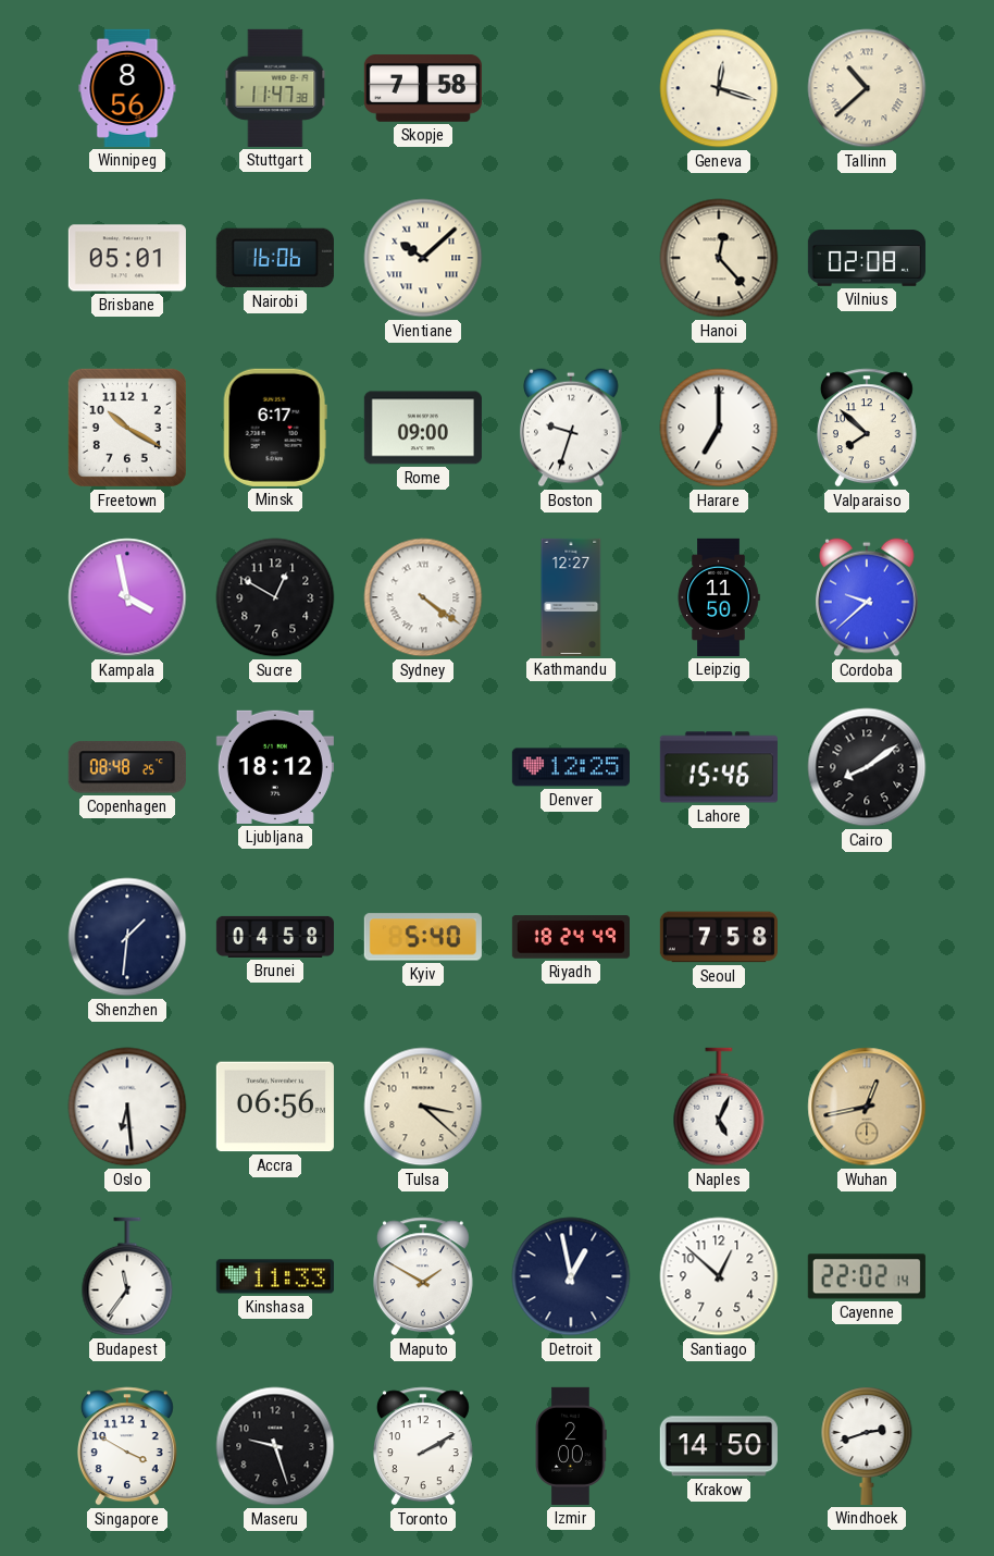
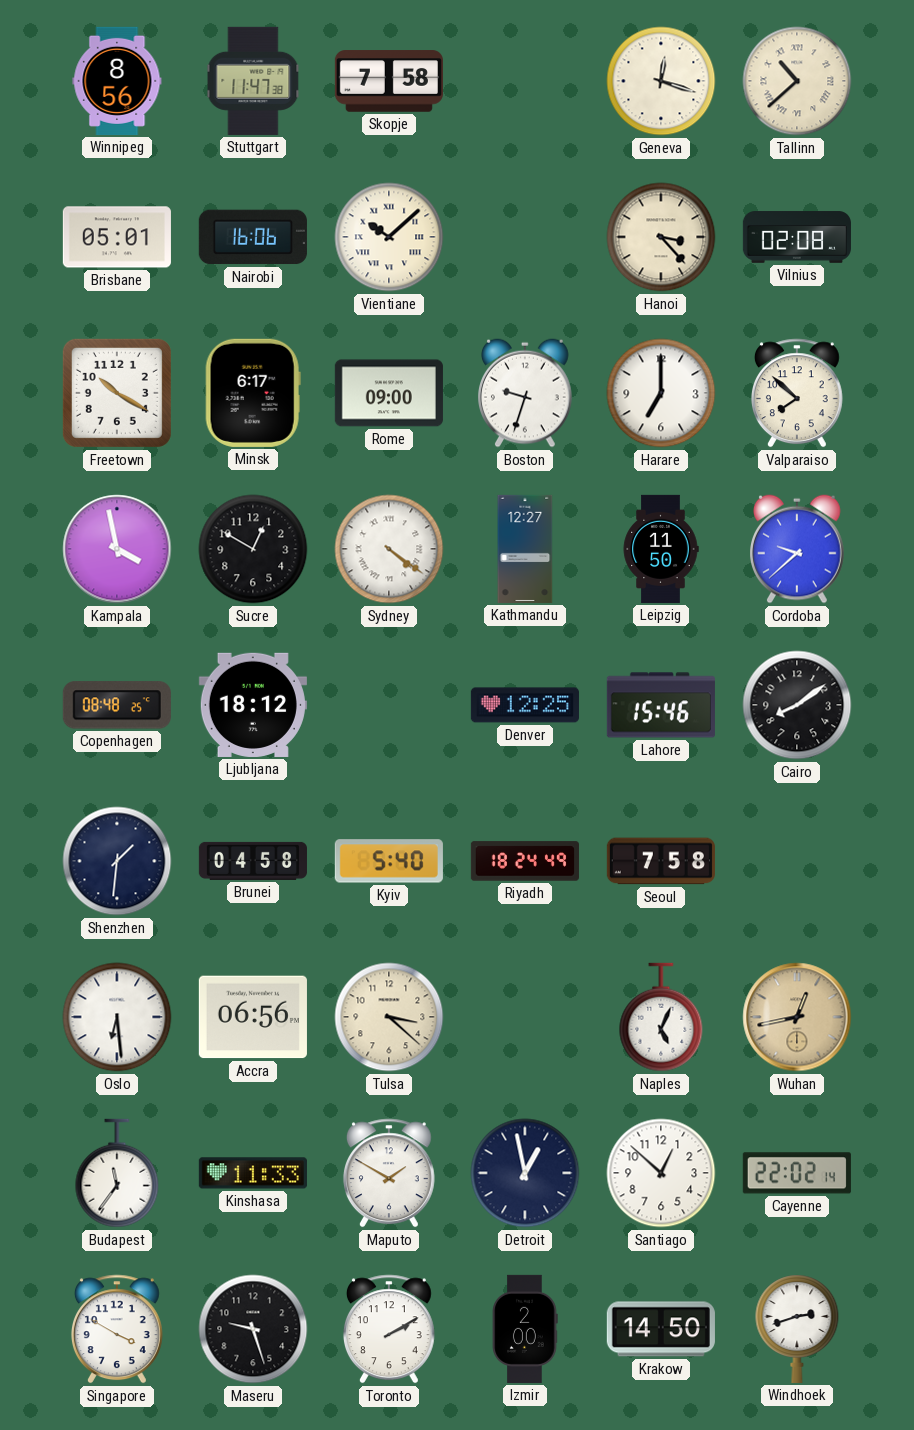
Hanoi: 12:23 -> 3:23 (661, 237)
